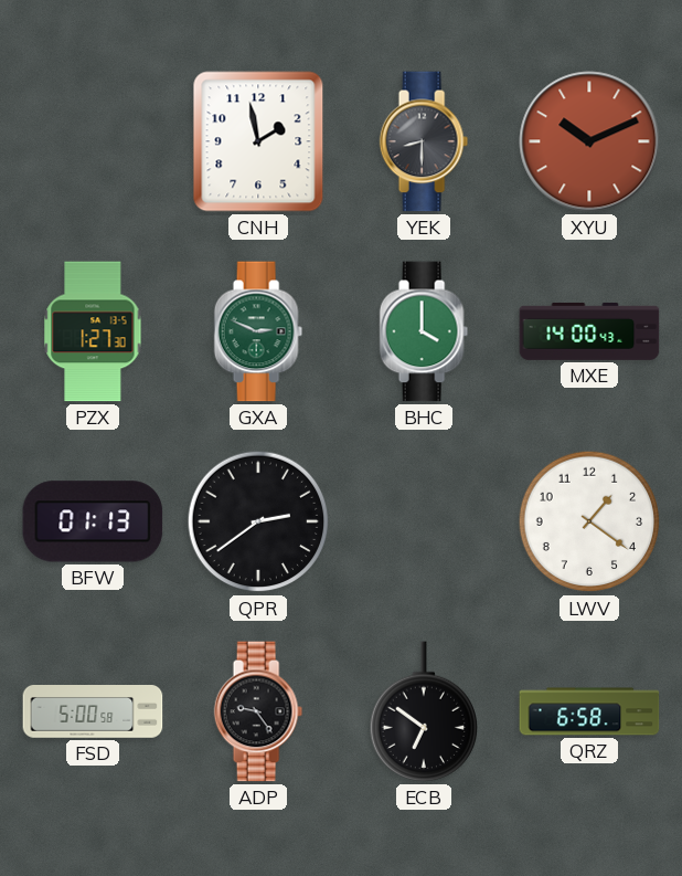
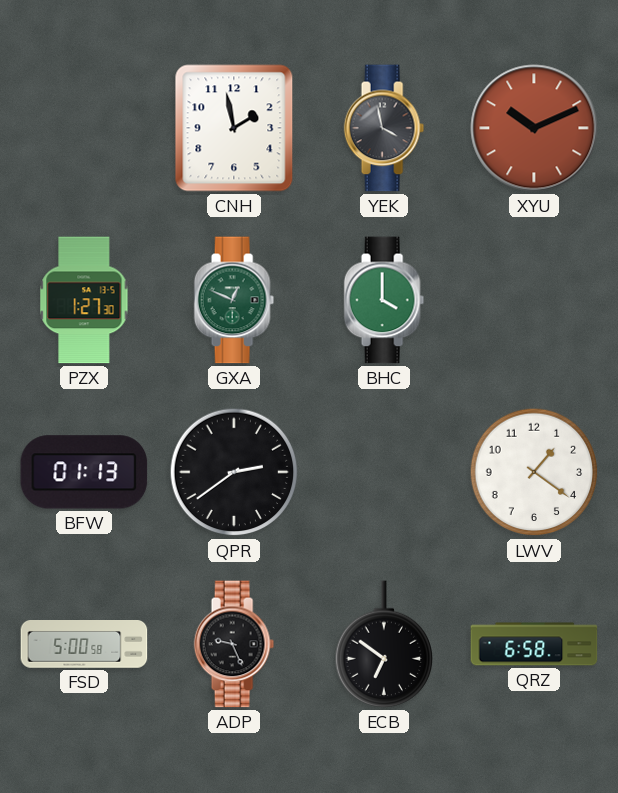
YEK: 8:30 -> 3:58 (384, 128)
GXA: 2:49 -> 12:49 (234, 300)
MXE: 14:00 -> none (589, 331)
ADP: 9:24 -> 9:26 (234, 644)
